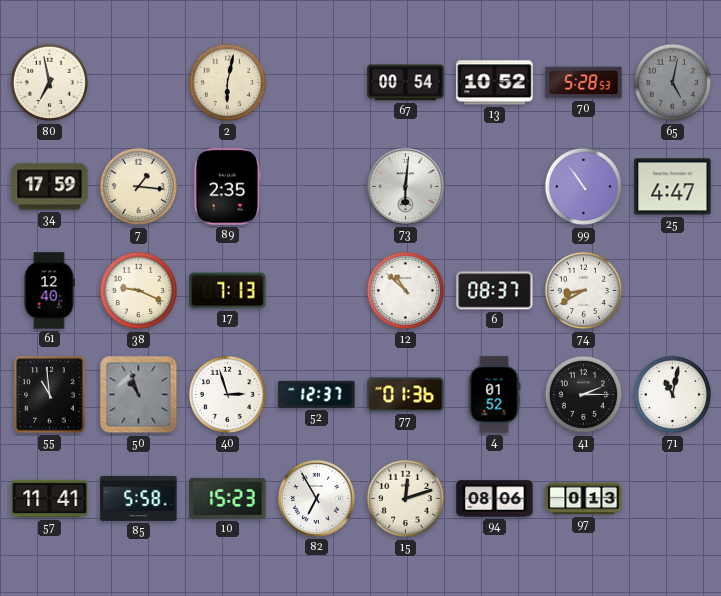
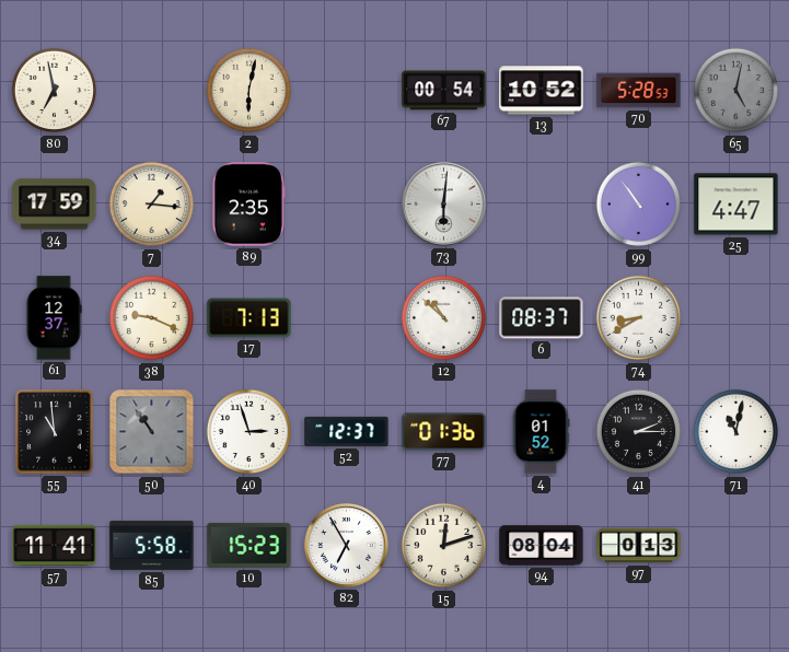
61: 12:40 -> 12:37 (54, 318)
50: 10:57 -> 10:54 (152, 432)
94: 08:06 -> 08:04 (542, 546)
